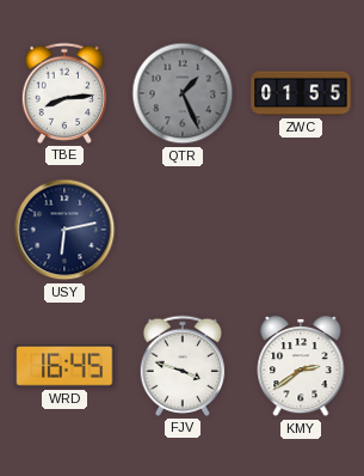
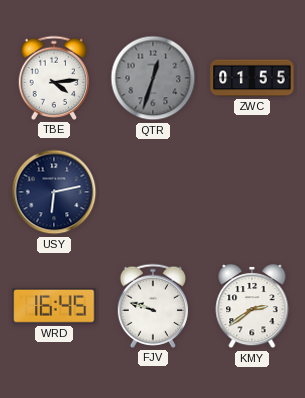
TBE: 8:14 -> 4:14 (54, 78)
QTR: 1:26 -> 12:33 (153, 78)
FJV: 3:48 -> 9:48 (153, 306)
